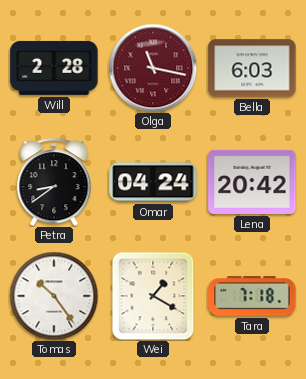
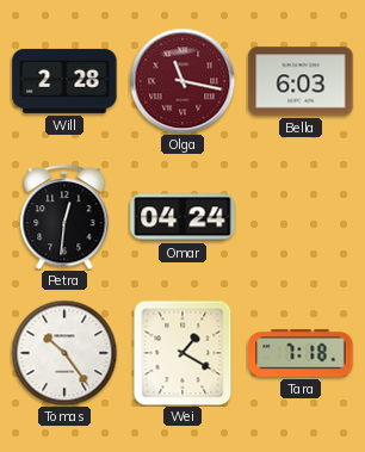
Petra: 8:39 -> 12:31 (64, 217)
Lena: 20:42 -> none (252, 182)
